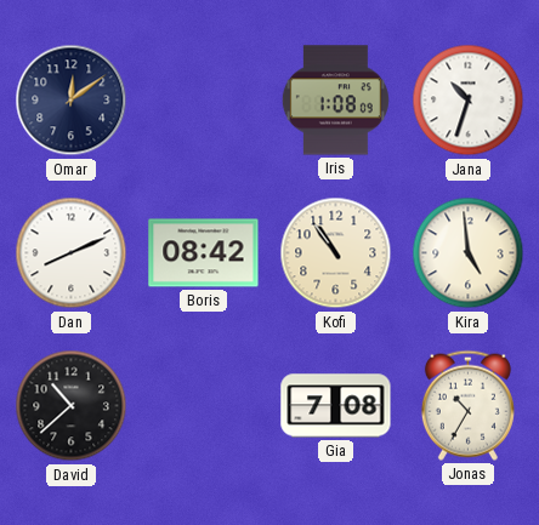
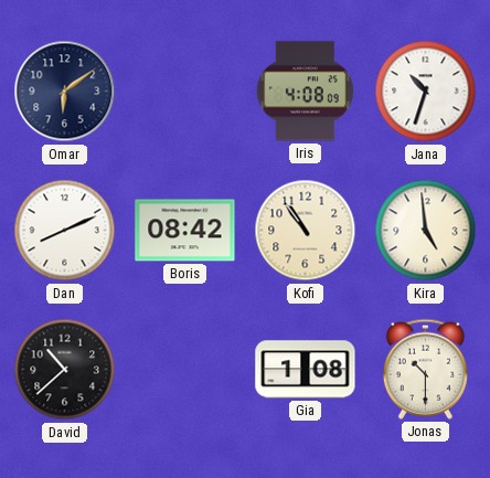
Omar: 12:09 -> 6:09 (65, 92)
Iris: 1:08 -> 4:08 (305, 92)
Gia: 7:08 -> 1:08 (306, 370)
Jonas: 10:35 -> 10:30 (425, 369)
